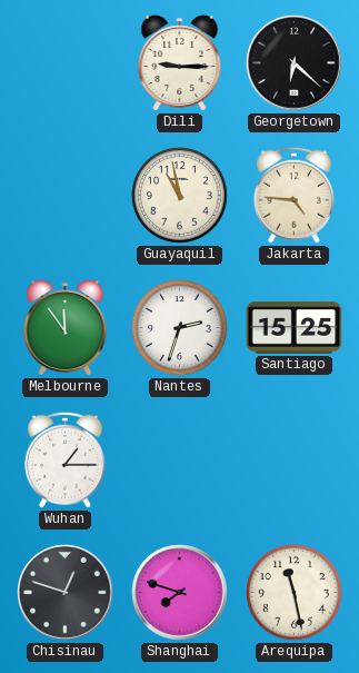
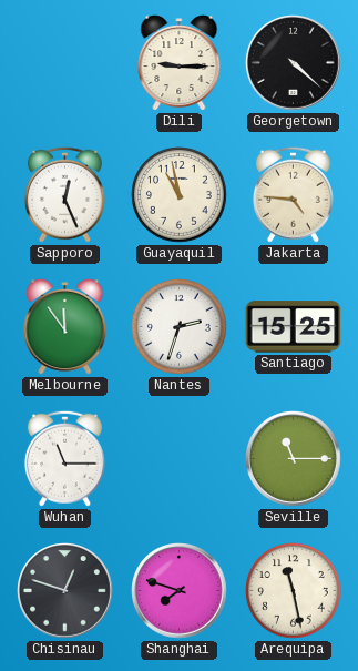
Georgetown: 6:22 -> 4:22 (294, 63)
Sapporo: none -> 12:26 (64, 194)
Wuhan: 1:15 -> 11:15 (64, 458)
Seville: none -> 11:15 (294, 459)
